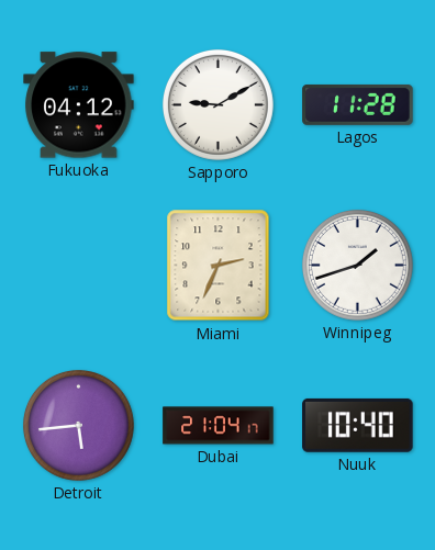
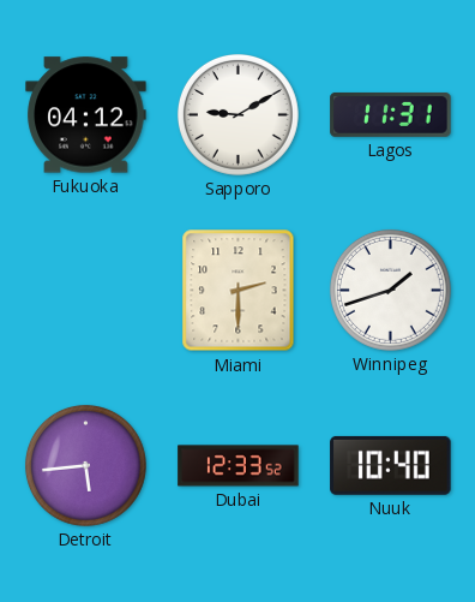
Lagos: 11:28 -> 11:31 (391, 114)
Miami: 2:34 -> 2:30 (239, 291)
Dubai: 21:04 -> 12:33 (239, 466)
